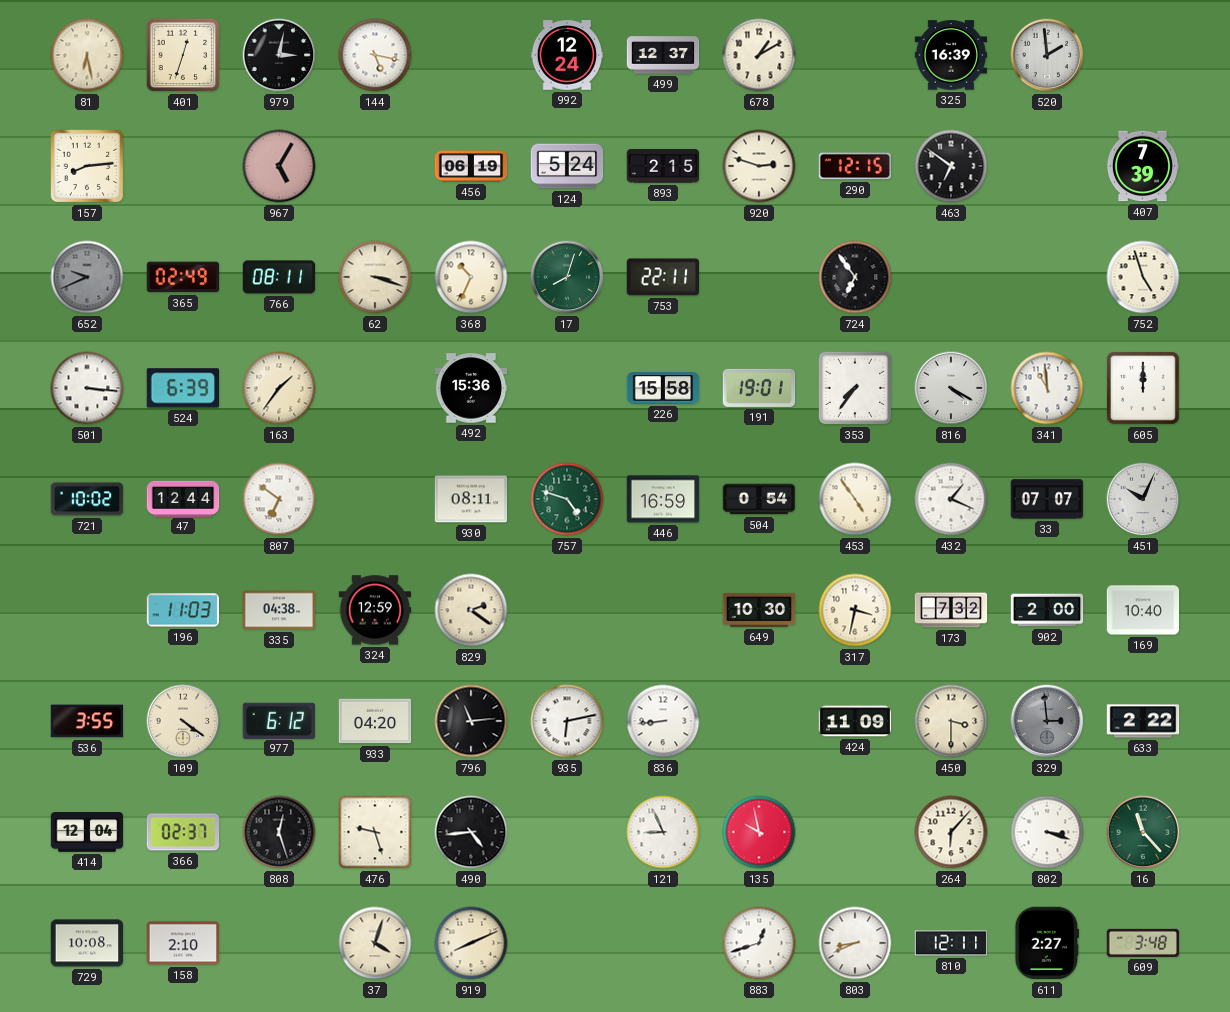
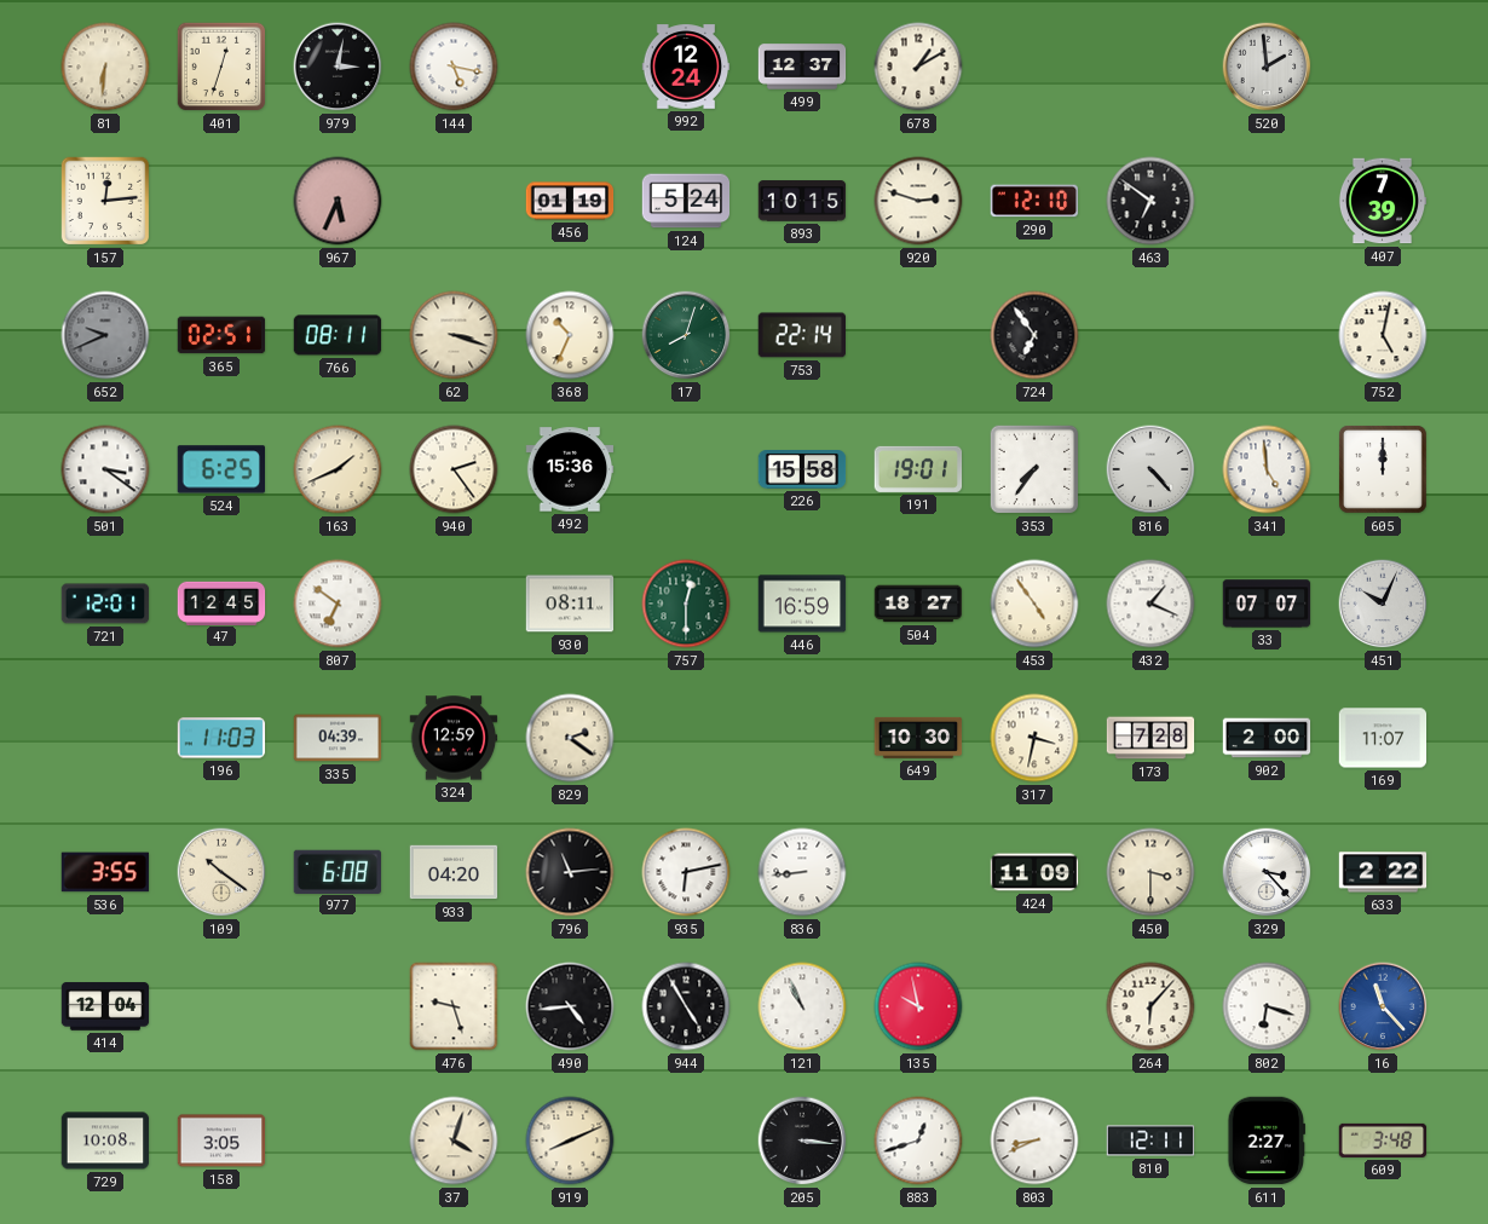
81: 6:28 -> 6:31 (105, 67)
325: 16:39 -> none (951, 55)
157: 8:14 -> 12:14 (105, 201)
967: 5:05 -> 5:34 (338, 201)
456: 06:19 -> 01:19 (570, 201)
893: 2:15 -> 10:15 (802, 201)
290: 12:15 -> 12:10 (1034, 201)
365: 02:49 -> 02:51 (221, 335)
753: 22:11 -> 22:14 (802, 335)
752: 4:57 -> 5:02 (1383, 335)
501: 3:16 -> 3:21 (105, 469)
524: 6:39 -> 6:25 (220, 469)
163: 1:36 -> 1:41 (338, 469)
940: none -> 2:24 (454, 469)
816: 4:20 -> 4:23 (1150, 469)
341: 10:59 -> 4:59 (1267, 469)
721: 10:02 -> 12:01 (105, 604)
47: 12:44 -> 12:45 (221, 602)
757: 4:48 -> 12:30 (686, 604)
504: 0:54 -> 18:27 (918, 604)
335: 04:38 -> 04:39 (338, 738)
173: 7:32 -> 7:28 (1150, 738)
169: 10:40 -> 11:07 (1383, 738)
109: 4:21 -> 10:21 (221, 872)
977: 6:12 -> 6:08 (336, 871)
329: 2:59 -> 3:23 (1267, 872)
329 dial: grey -> white (1267, 872)
366: 02:37 -> none (183, 832)
808: 12:27 -> none (279, 832)
944: none -> 4:55 (686, 1006)
121: 8:56 -> 10:56 (802, 1006)
802: 3:18 -> 6:18 (1267, 1006)
16 dial: green -> blue (1383, 1006)
158: 2:10 -> 3:05 (221, 1141)
205: none -> 3:16 (802, 1141)
